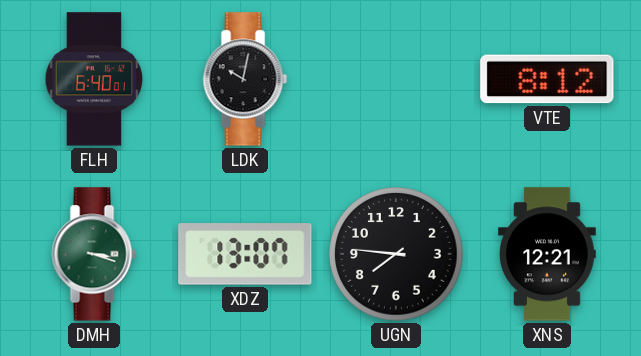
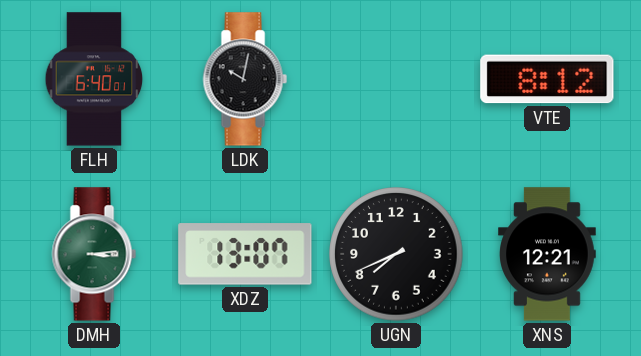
DMH: 3:18 -> 3:14 (94, 254)
UGN: 7:46 -> 7:41 (396, 254)
